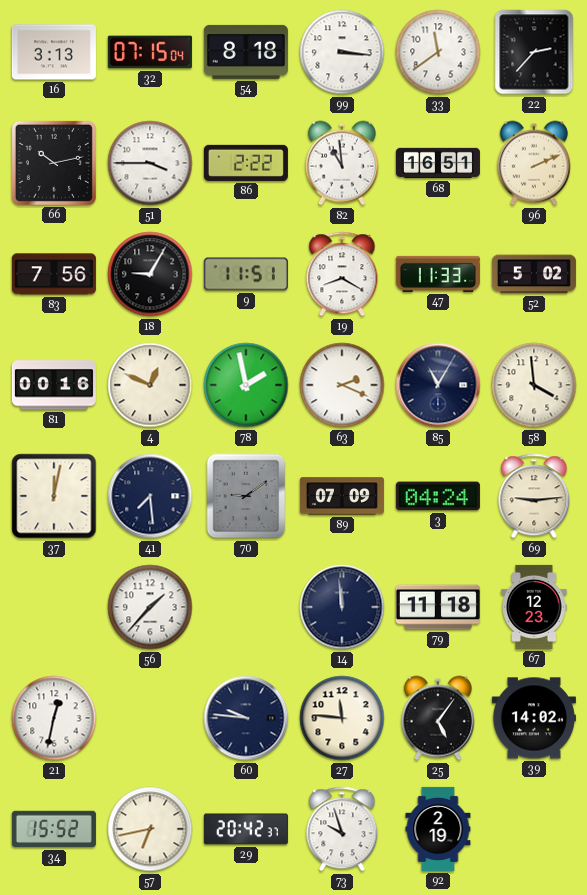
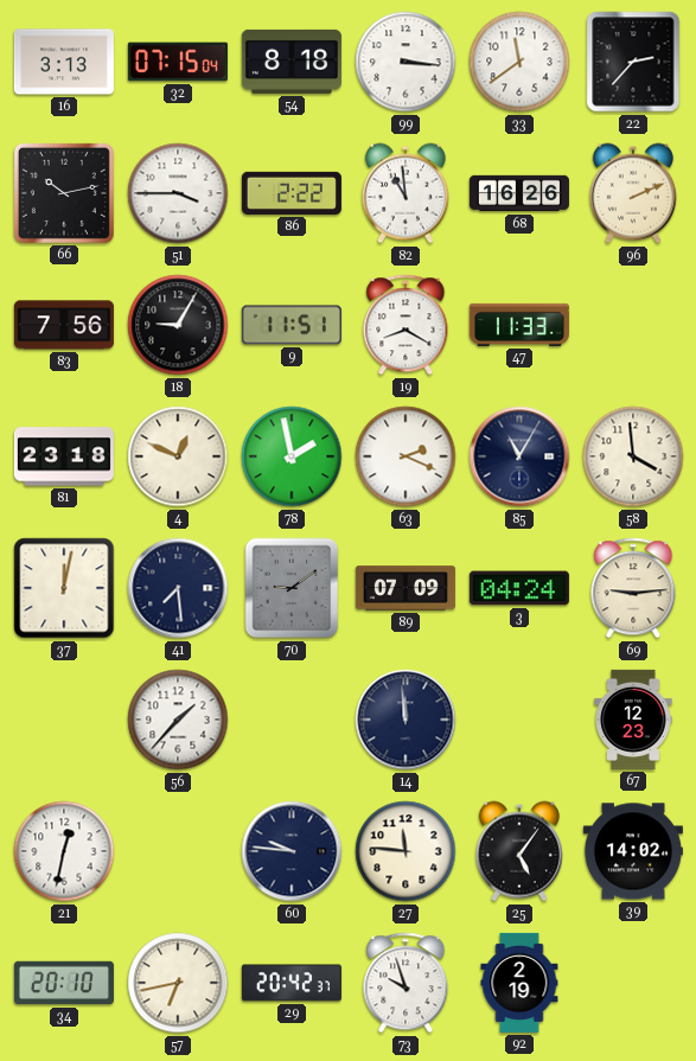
68: 16:51 -> 16:26 (519, 193)
52: 5:02 -> none (534, 274)
81: 00:16 -> 23:18 (64, 456)
79: 11:18 -> none (438, 607)
34: 15:52 -> 20:10 (64, 983)
